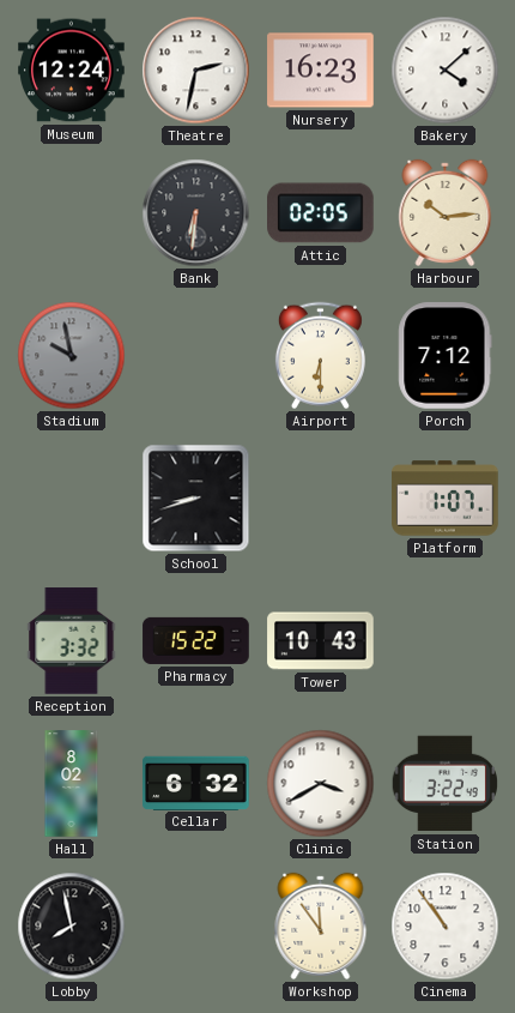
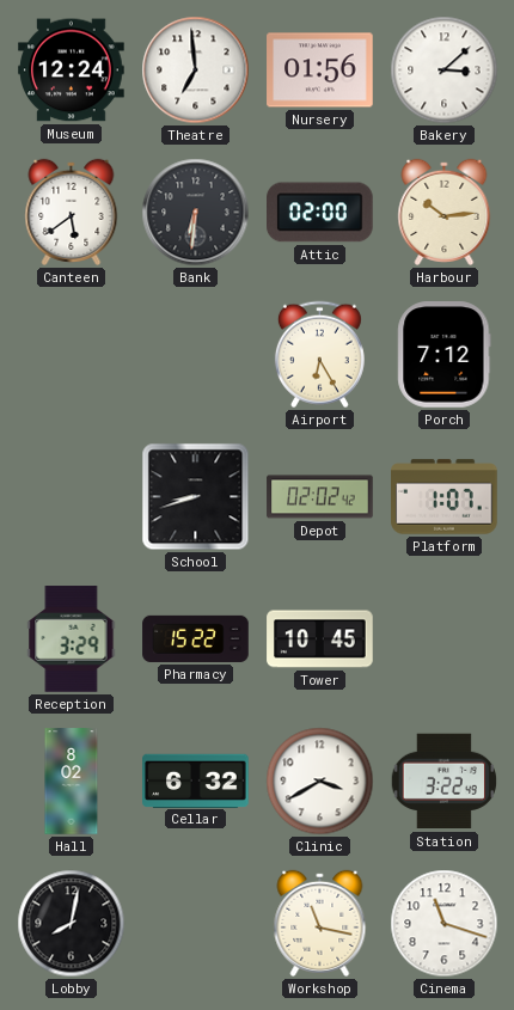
Theatre: 2:32 -> 6:59 (196, 71)
Nursery: 16:23 -> 01:56 (320, 71)
Bakery: 4:08 -> 3:08 (445, 71)
Canteen: none -> 5:39 (72, 212)
Attic: 02:05 -> 02:00 (320, 213)
Stadium: 9:58 -> none (72, 356)
Airport: 6:30 -> 6:25 (319, 355)
Depot: none -> 02:02 (320, 497)
Reception: 3:32 -> 3:29 (72, 639)
Tower: 10:43 -> 10:45 (320, 639)
Lobby: 7:58 -> 8:02 (72, 924)
Workshop: 11:54 -> 11:17 (320, 923)
Cinema: 10:54 -> 11:18 (445, 924)
